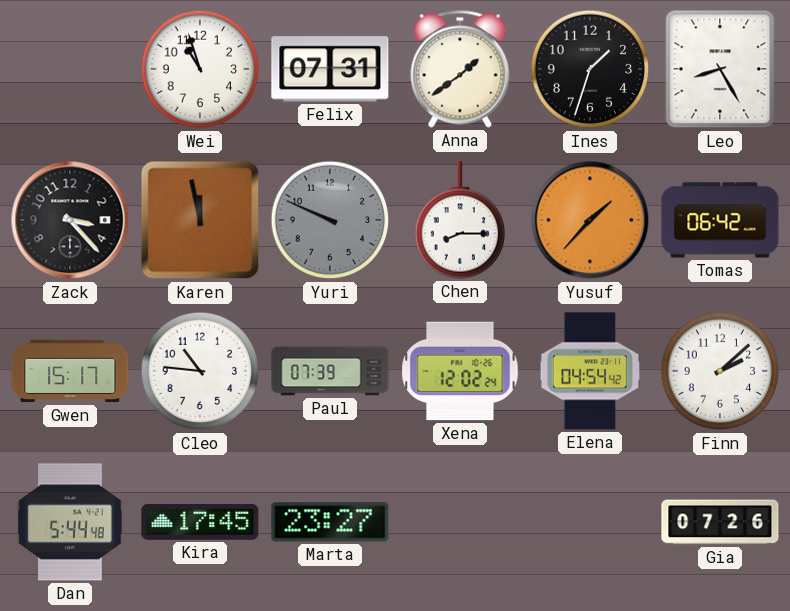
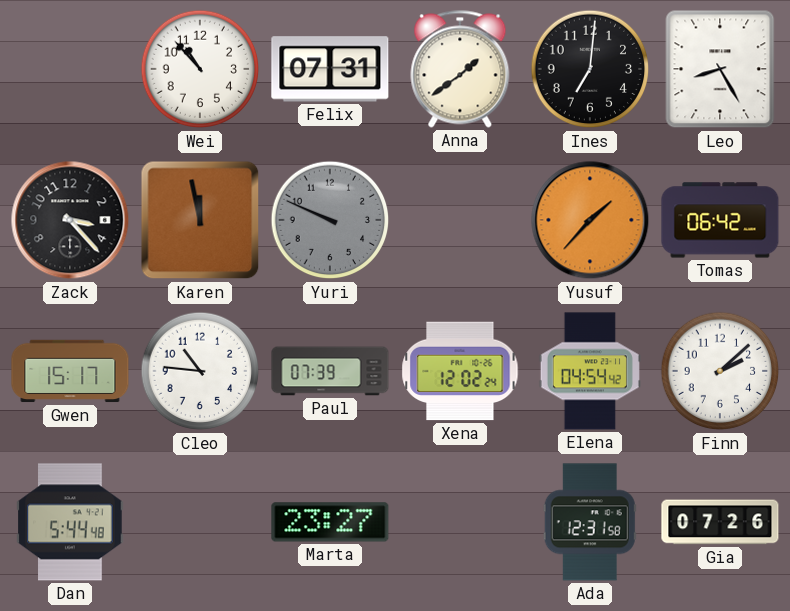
Wei: 10:57 -> 10:53 (200, 69)
Ines: 1:33 -> 7:01 (590, 69)
Chen: 8:15 -> none (459, 220)
Kira: 17:45 -> none (200, 522)
Ada: none -> 12:31 (590, 522)
